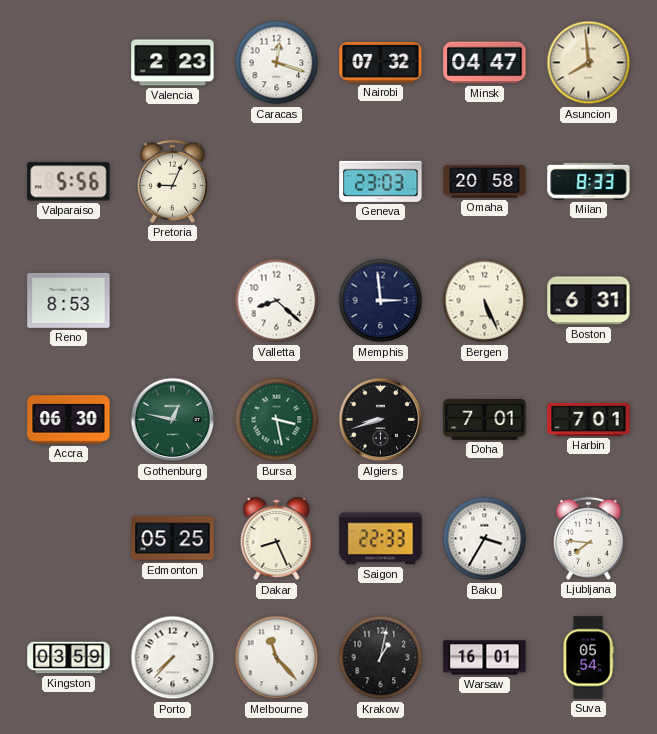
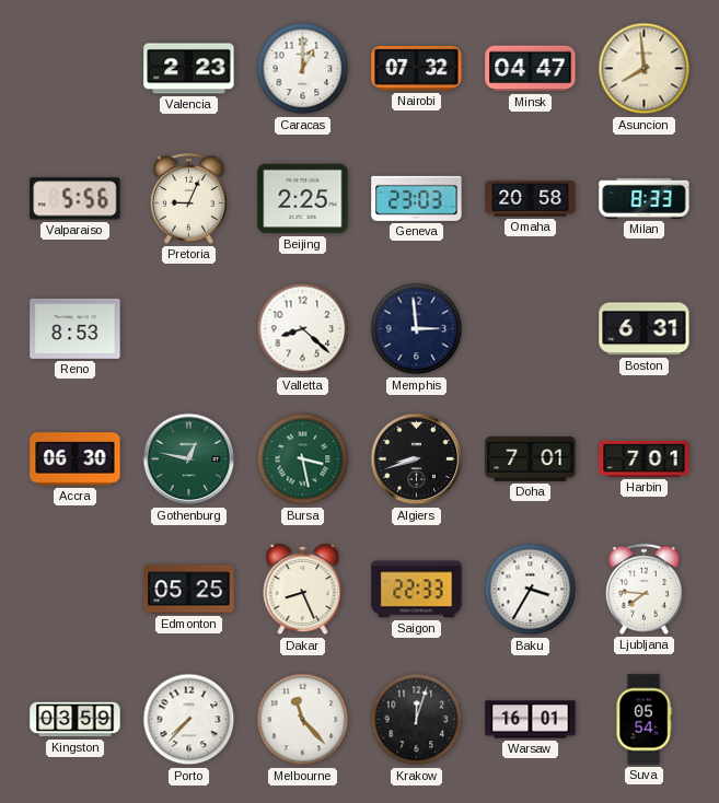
Caracas: 12:18 -> 1:00 (303, 69)
Beijing: none -> 2:25 (303, 199)
Bergen: 5:26 -> none (485, 301)
Krakow: 1:02 -> 12:03 (417, 720)
